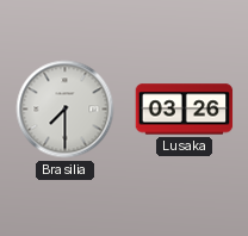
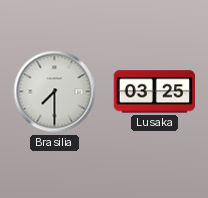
Lusaka: 03:26 -> 03:25 (155, 92)
